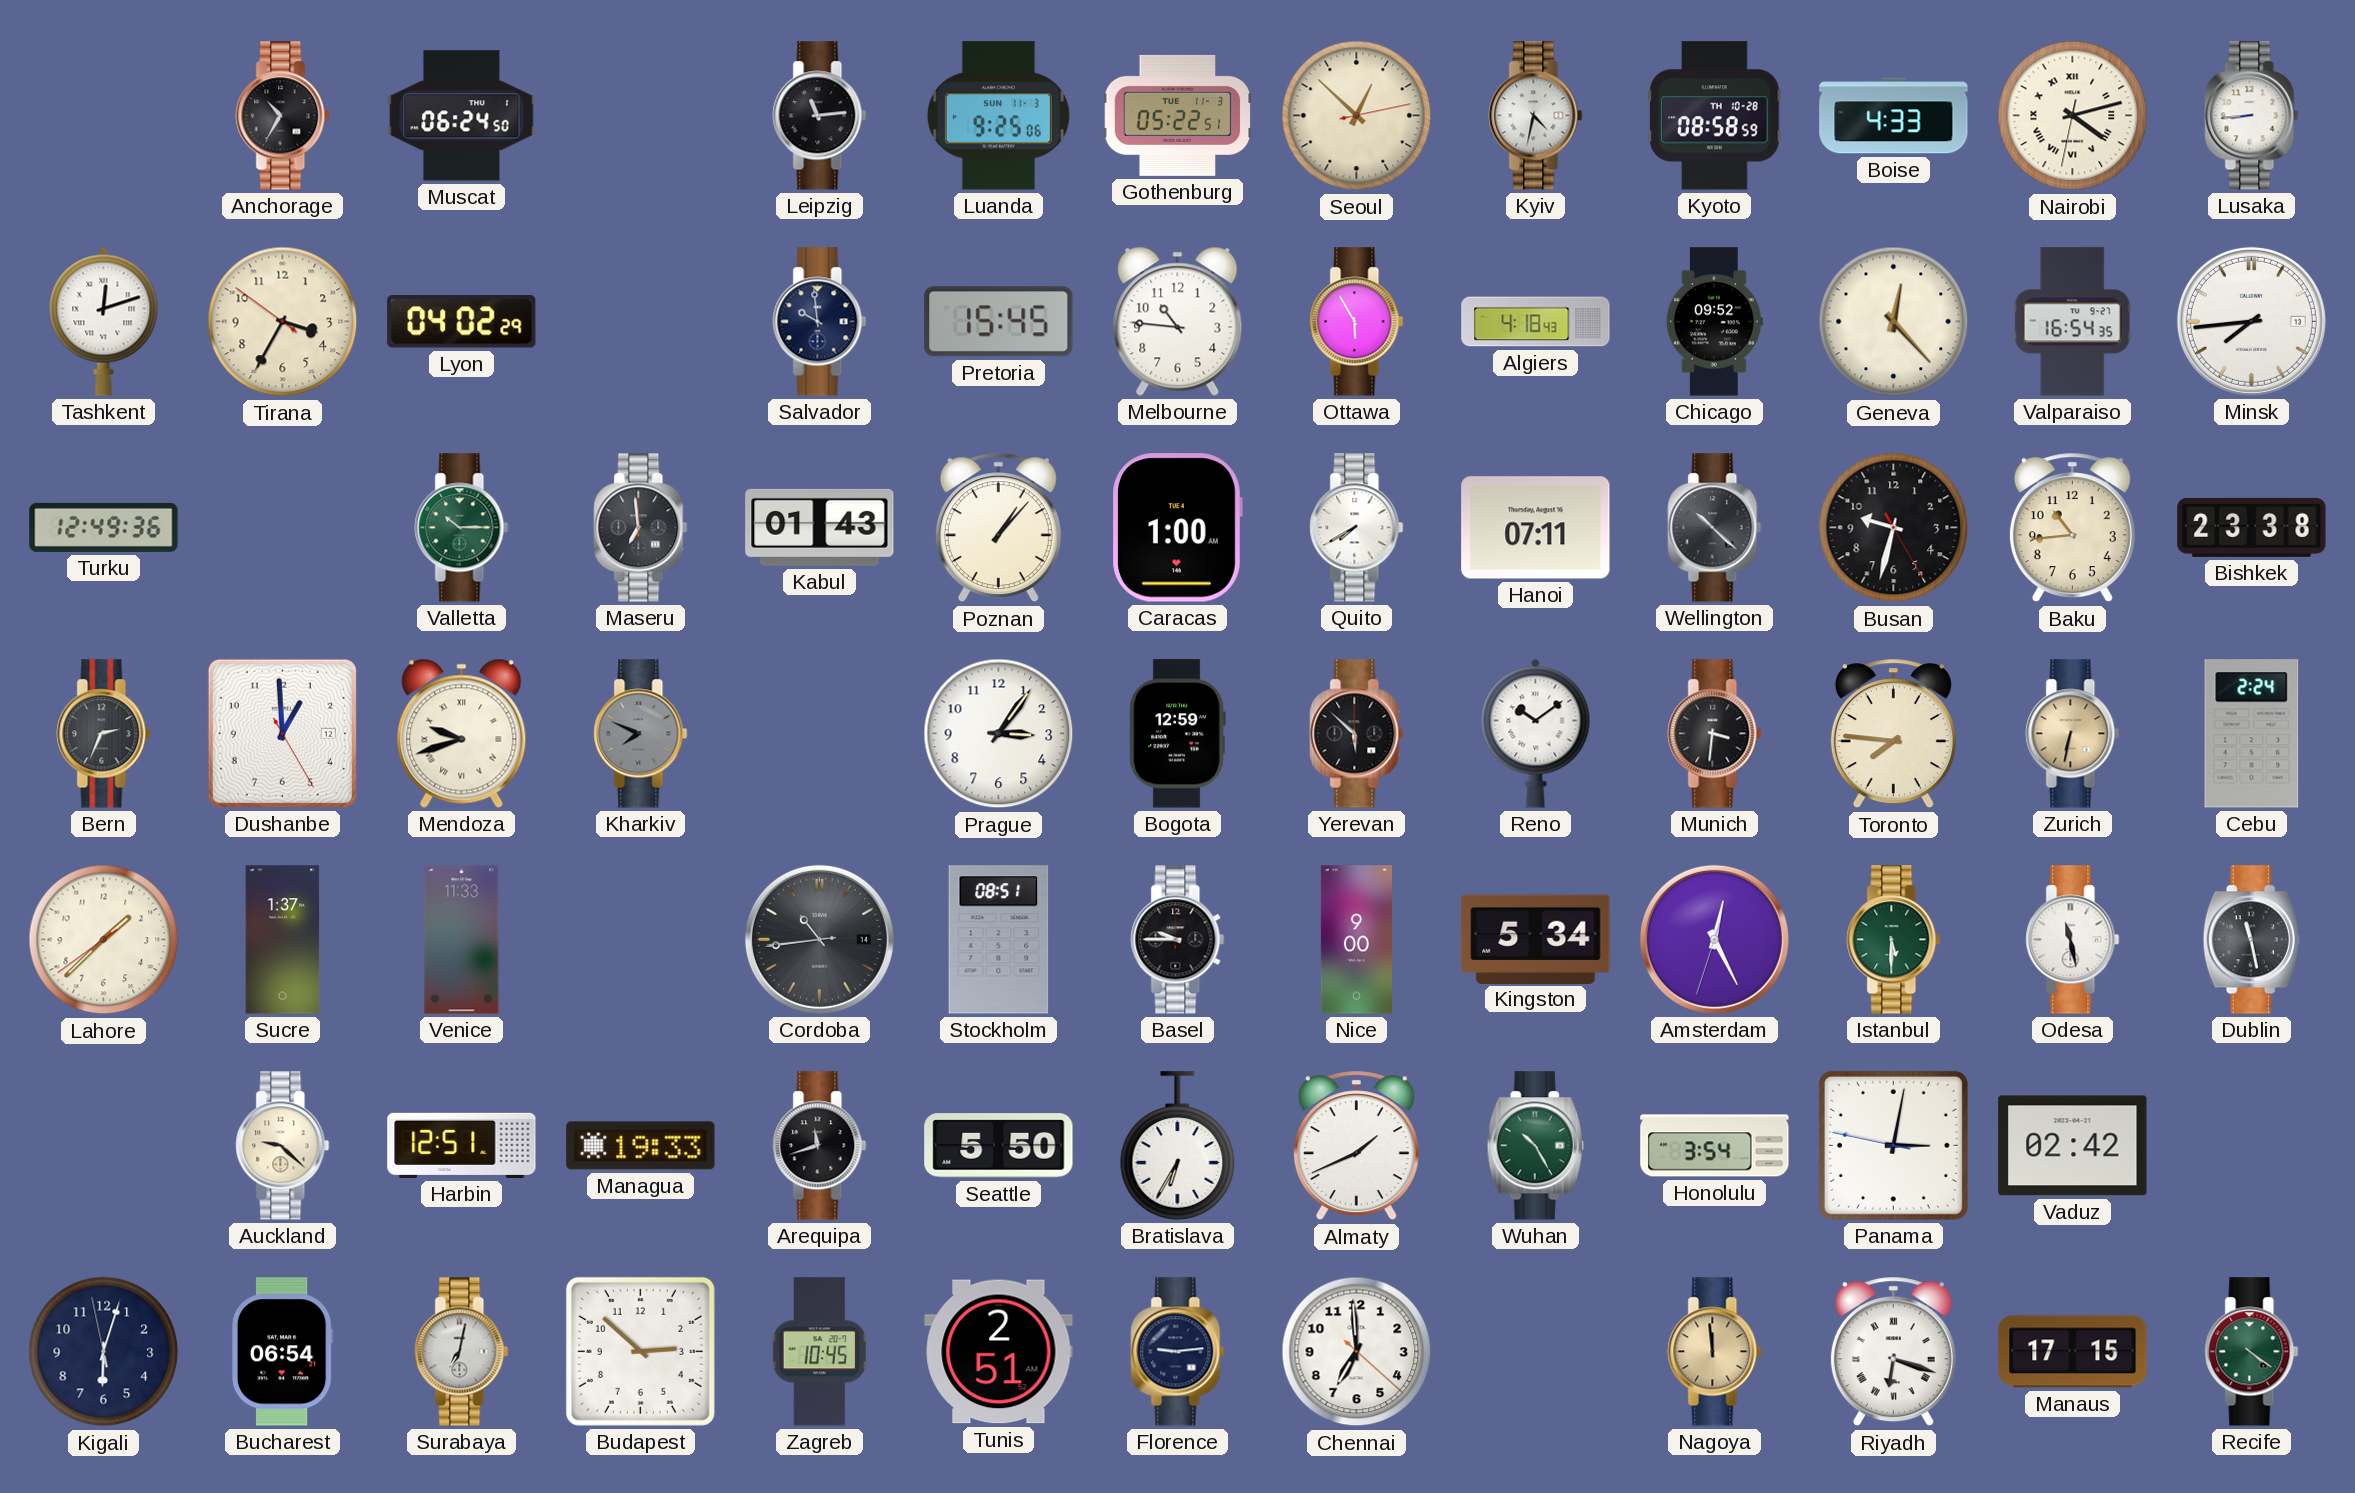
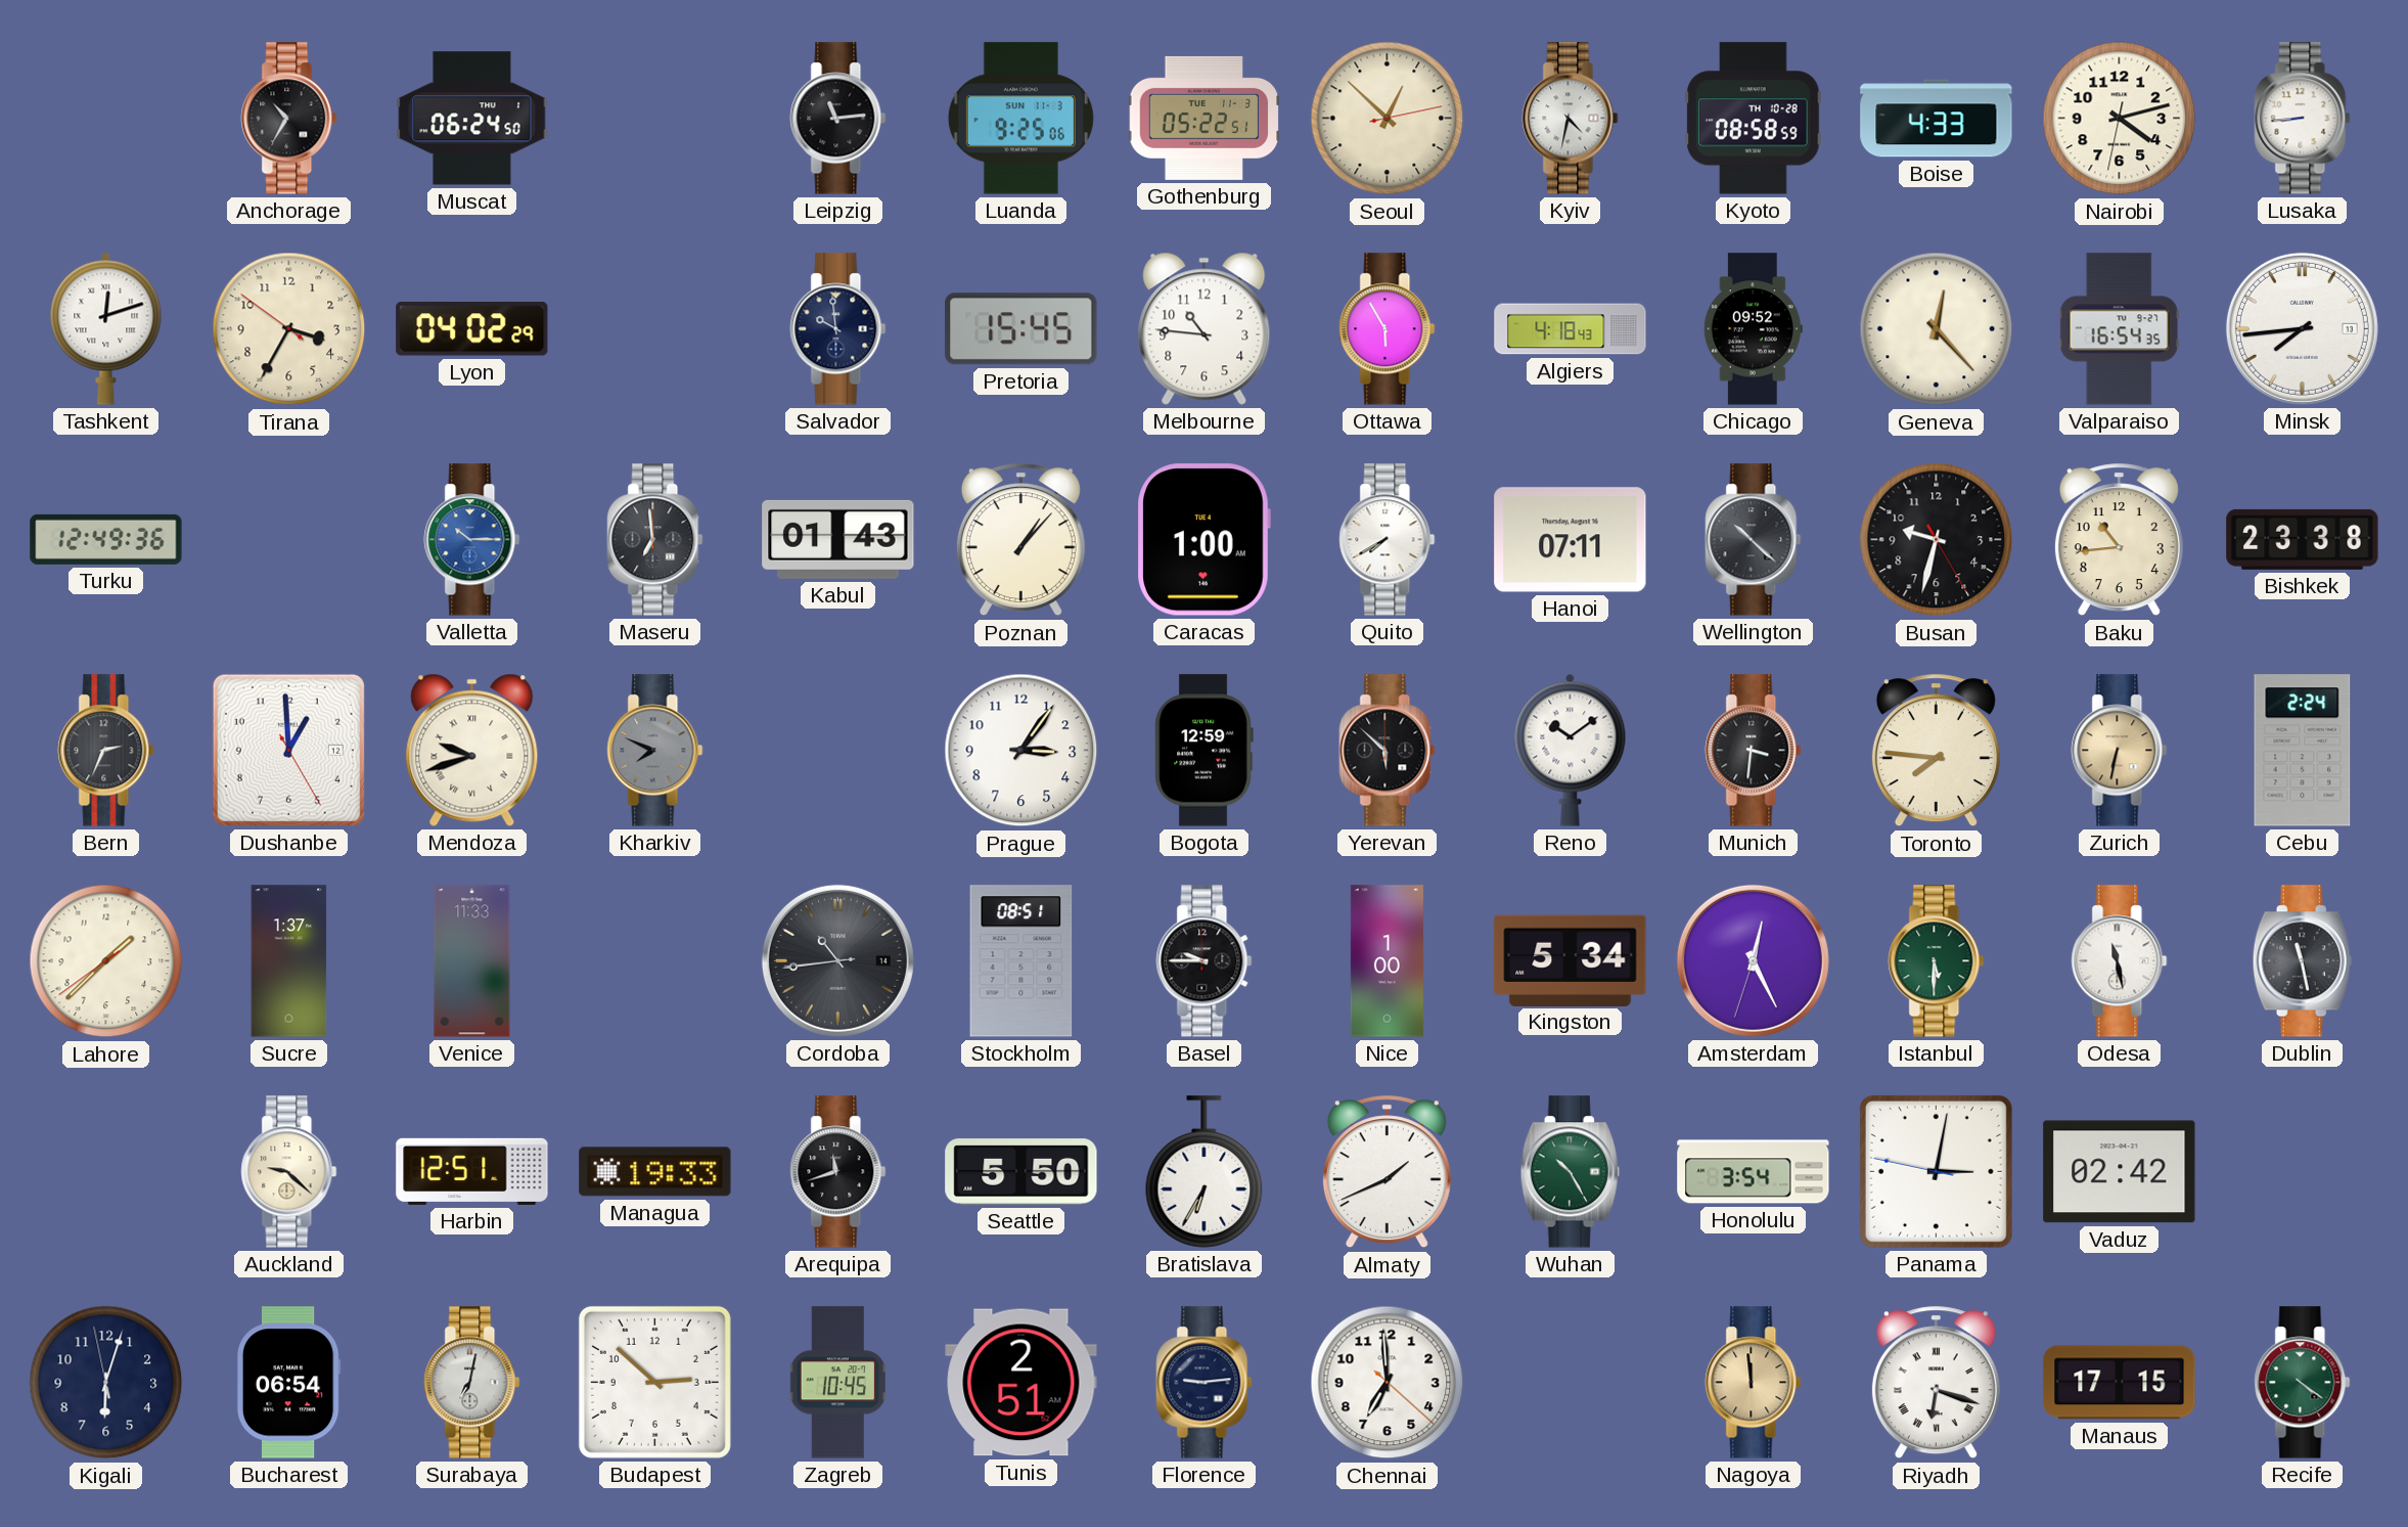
Nairobi numerals: Roman -> Arabic (2120, 119)
Valletta dial: green -> blue (472, 540)
Nice: 9:00 -> 1:00 (1387, 961)
